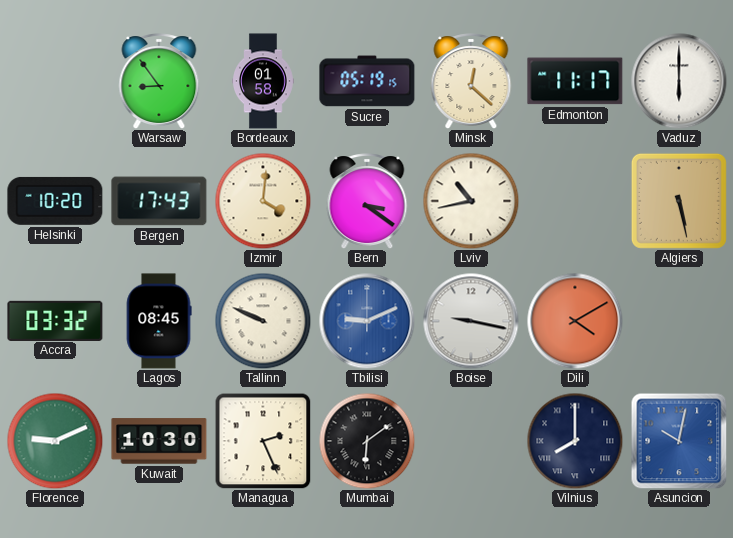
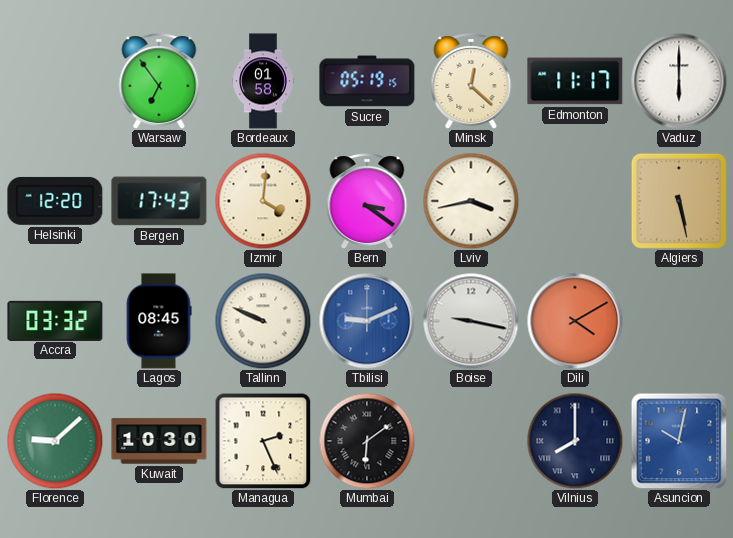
Warsaw: 8:54 -> 6:54 (159, 81)
Helsinki: 10:20 -> 12:20 (55, 201)
Lviv: 10:43 -> 3:43 (471, 201)
Florence: 9:11 -> 9:08 (55, 441)
